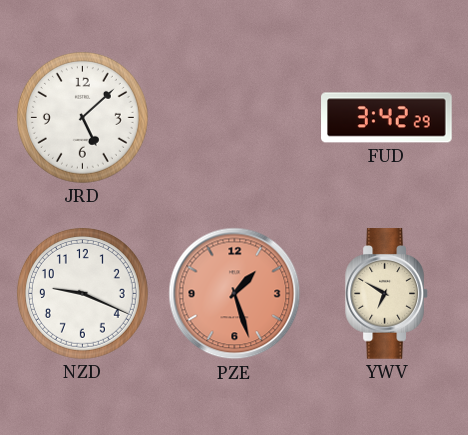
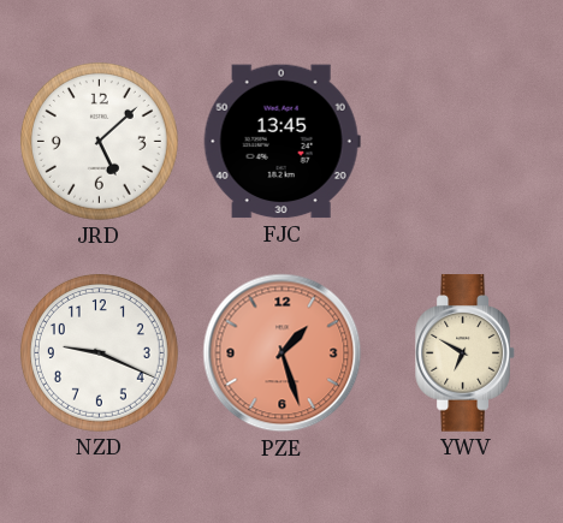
FJC: none -> 13:45 (281, 142)
FUD: 3:42 -> none (387, 118)
